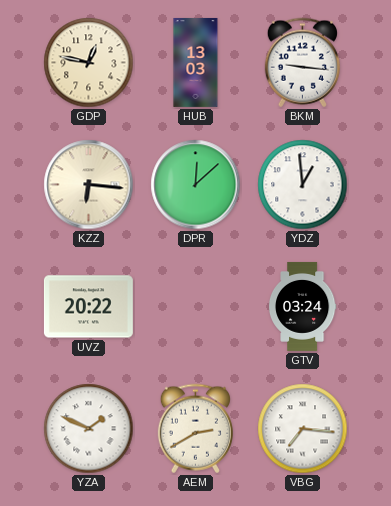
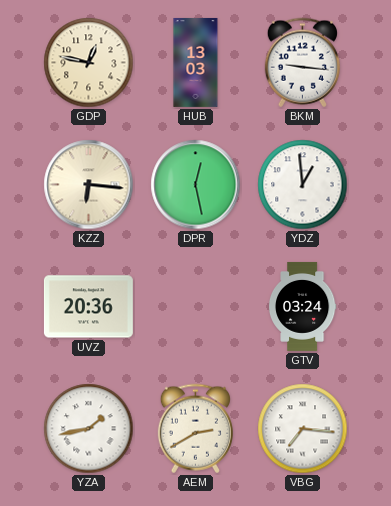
DPR: 12:08 -> 12:28 (196, 185)
UVZ: 20:22 -> 20:36 (88, 307)
YZA: 1:49 -> 1:43 (89, 429)
